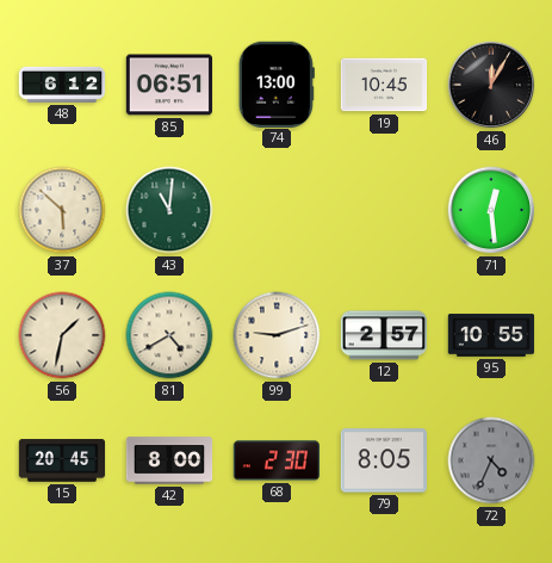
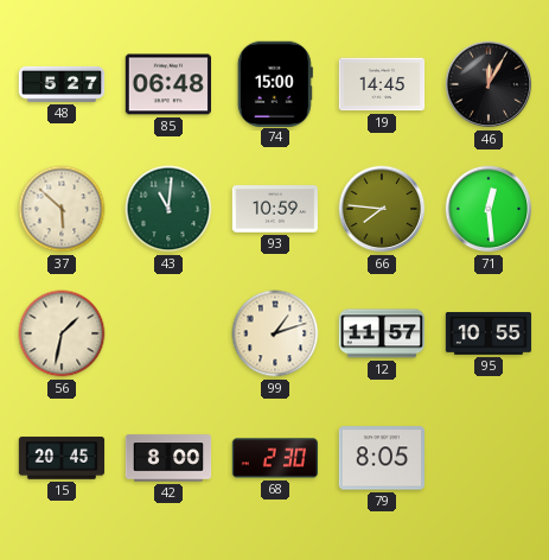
48: 6:12 -> 5:27 (62, 84)
85: 06:51 -> 06:48 (167, 84)
74: 13:00 -> 15:00 (275, 83)
19: 10:45 -> 14:45 (382, 84)
93: none -> 10:59 (275, 209)
66: none -> 7:46 (382, 209)
81: 4:40 -> none (169, 335)
99: 9:12 -> 1:12 (275, 333)
12: 2:57 -> 11:57 (381, 333)
72: 4:34 -> none (491, 460)
